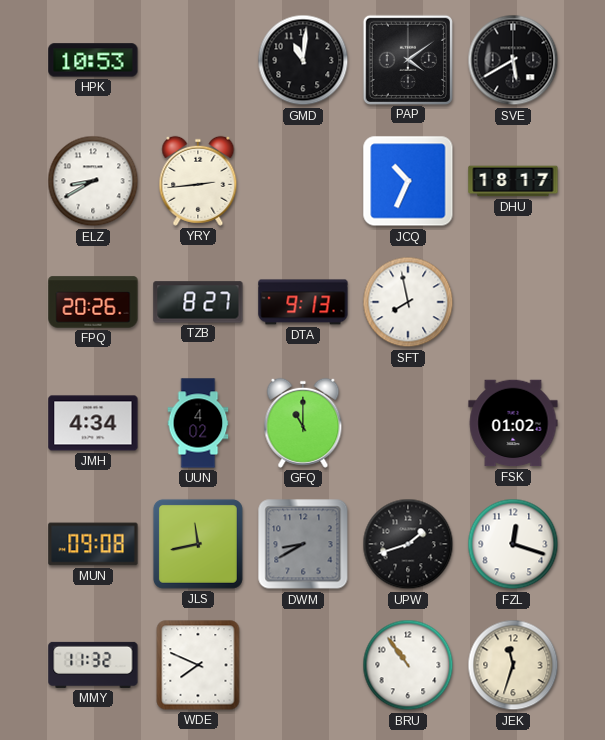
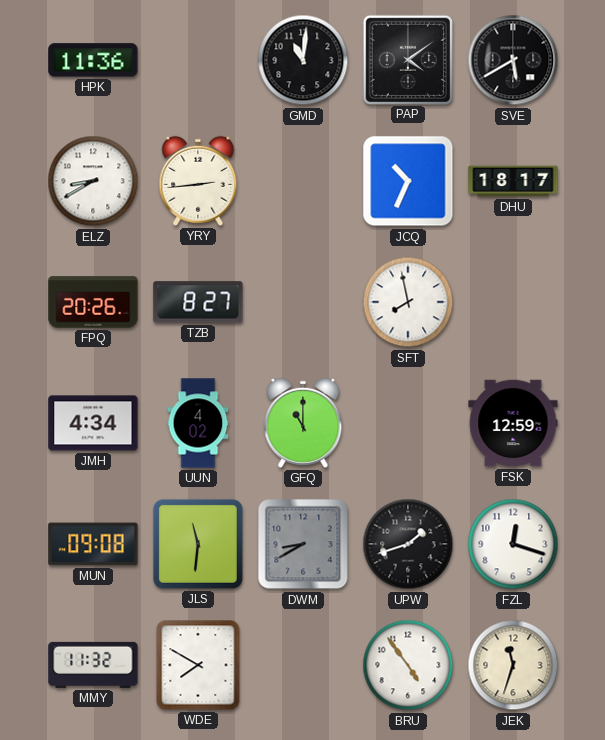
HPK: 10:53 -> 11:36 (93, 60)
DTA: 9:13 -> none (303, 302)
FSK: 01:02 -> 12:59 (513, 423)
JLS: 11:43 -> 11:31 (198, 544)
WDE: 7:49 -> 7:50 (198, 665)
BRU: 10:54 -> 4:54 (408, 665)
